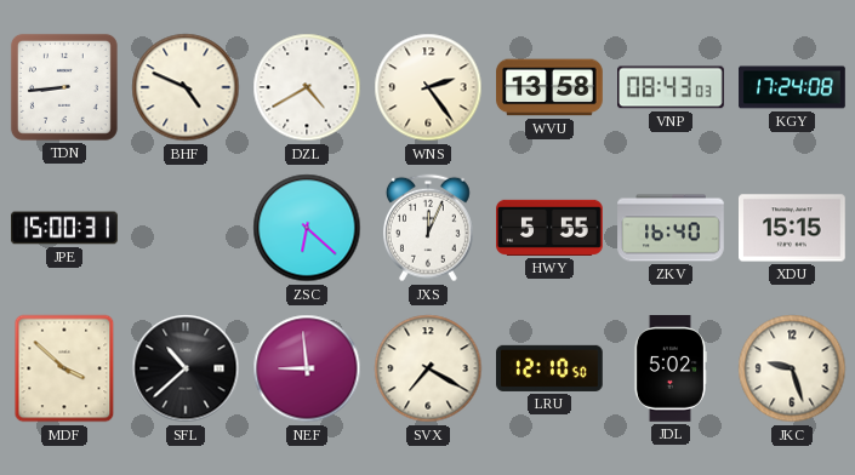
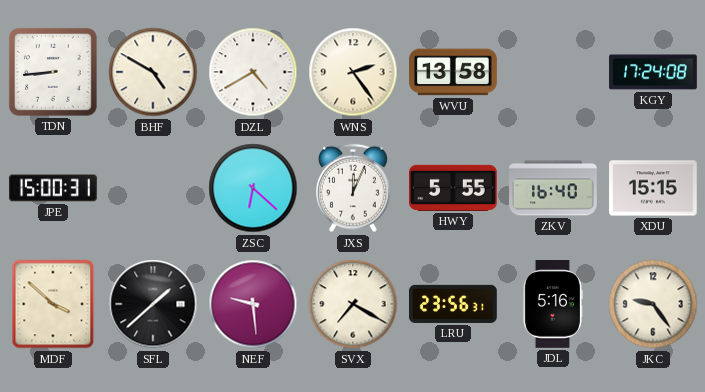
BHF: 4:49 -> 4:50 (153, 72)
VNP: 08:43 -> none (672, 87)
SFL: 10:38 -> 1:38 (153, 304)
NEF: 8:59 -> 9:29 (253, 304)
LRU: 12:10 -> 23:56 (454, 304)
JDL: 5:02 -> 5:16 (552, 305)
JKC: 9:27 -> 9:24 (653, 304)
